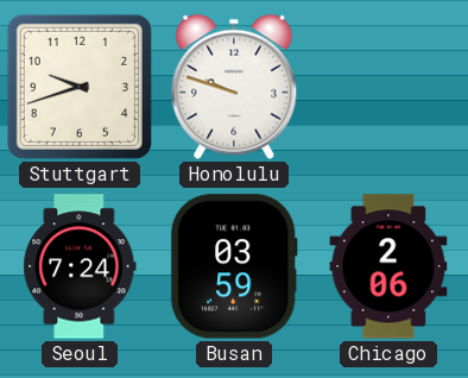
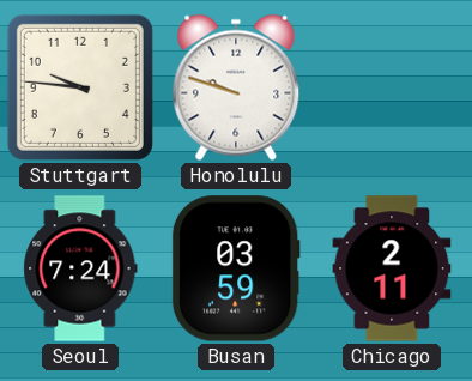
Stuttgart: 9:42 -> 9:46 (80, 87)
Chicago: 2:06 -> 2:11 (392, 268)
